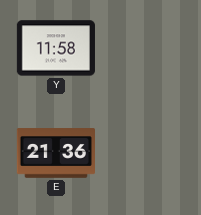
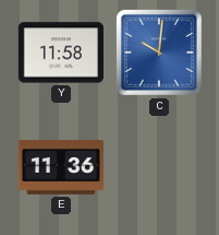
C: none -> 10:01 (159, 52)
E: 21:36 -> 11:36 (60, 167)
